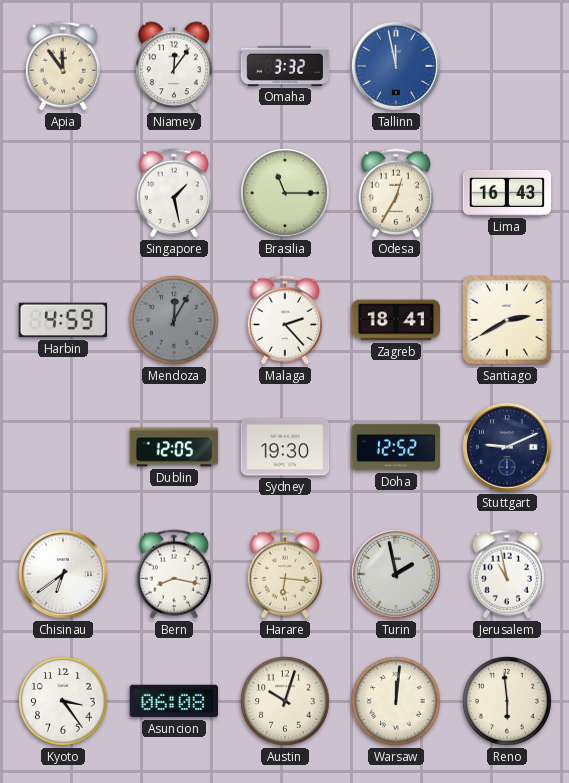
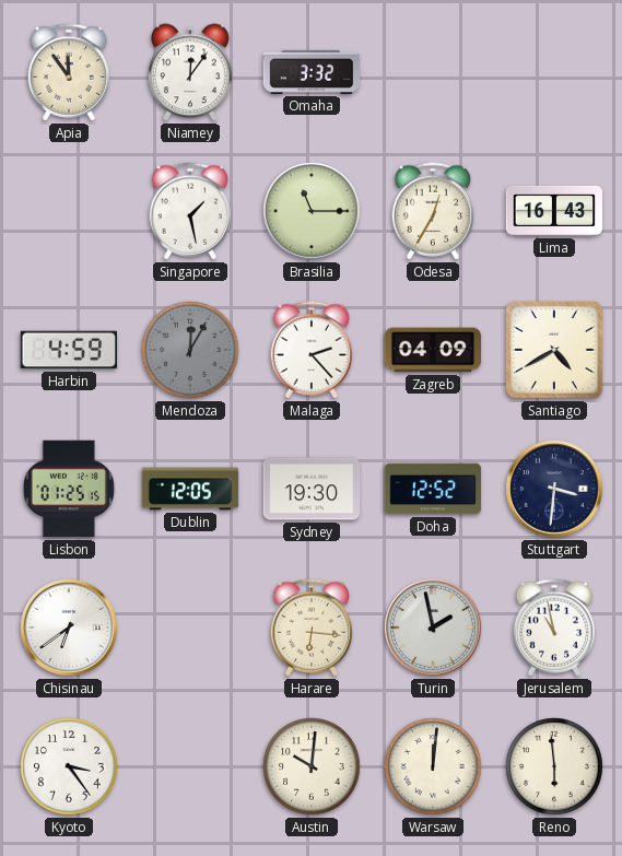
Tallinn: 11:58 -> none (396, 66)
Zagreb: 18:41 -> 04:09 (433, 350)
Santiago: 2:40 -> 4:40 (555, 351)
Lisbon: none -> 01:25 (69, 489)
Stuttgart: 9:11 -> 3:31 (554, 489)
Bern: 8:17 -> none (174, 574)
Asuncion: 06:08 -> none (173, 701)
Austin: 10:03 -> 10:01 (312, 766)
